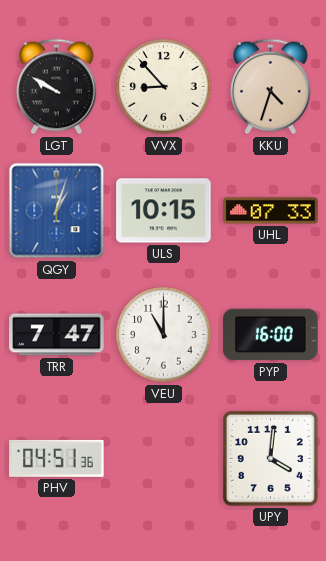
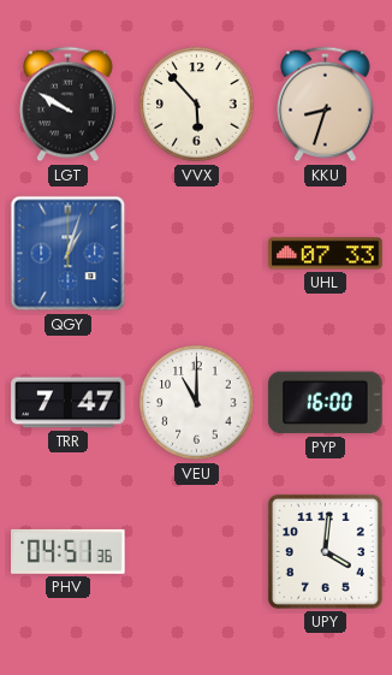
VVX: 8:53 -> 5:53 (197, 105)
KKU: 4:33 -> 8:33 (326, 105)
ULS: 10:15 -> none (164, 211)
